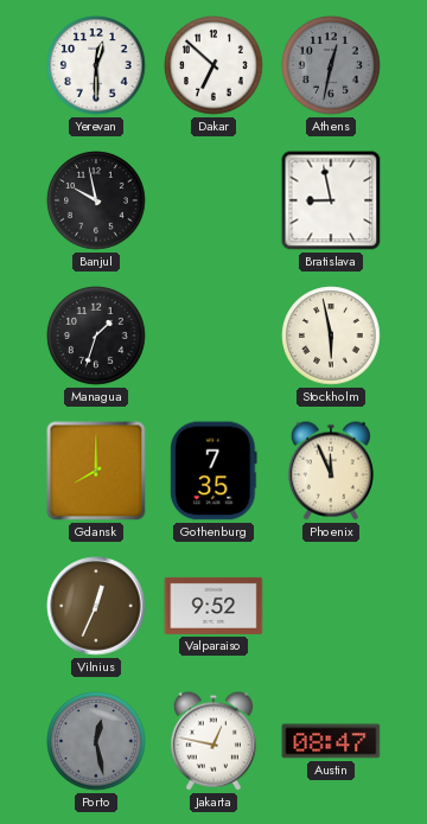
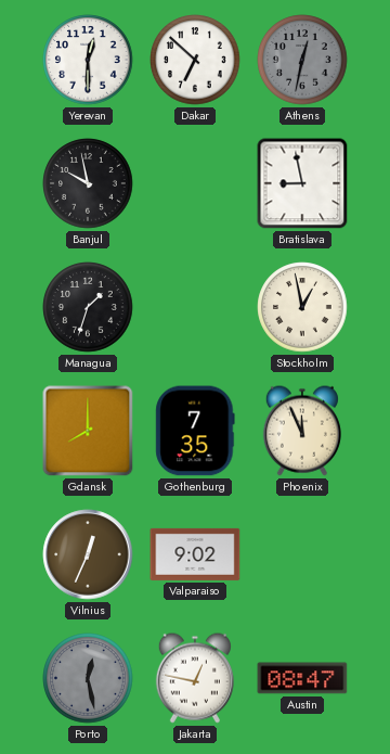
Stockholm: 5:58 -> 12:58 (302, 307)
Valparaiso: 9:52 -> 9:02 (195, 554)
